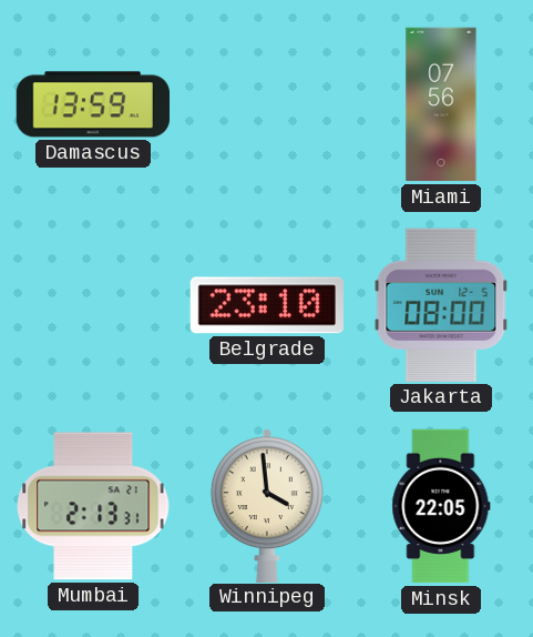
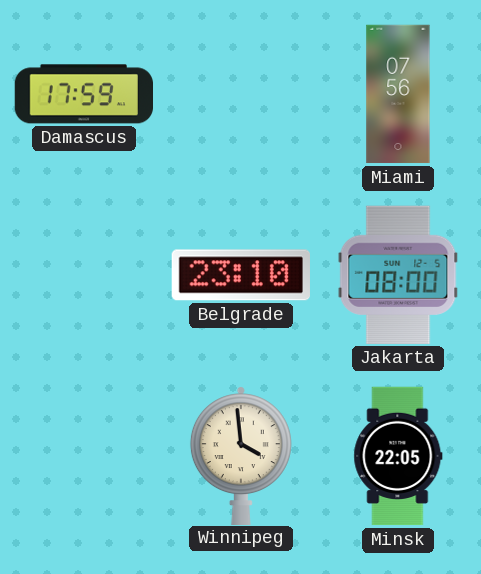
Damascus: 13:59 -> 17:59 (83, 94)
Mumbai: 2:13 -> none (93, 506)
